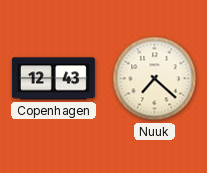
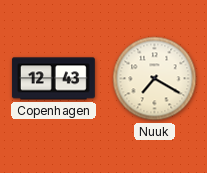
Nuuk: 7:22 -> 7:20 (155, 79)
